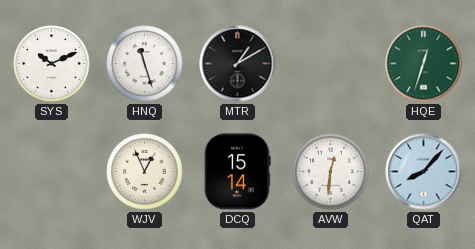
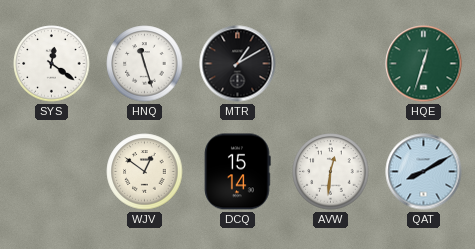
SYS: 10:11 -> 12:21 (52, 64)
WJV: 12:56 -> 12:51 (145, 172)
QAT: 8:07 -> 8:10 (424, 172)
